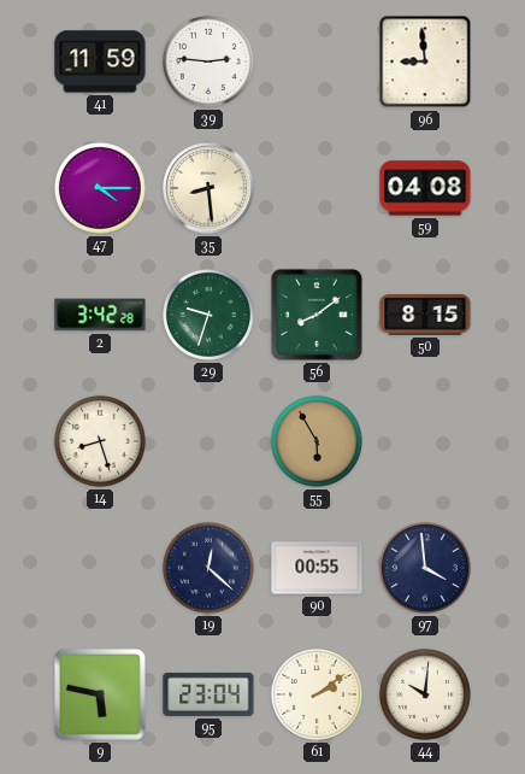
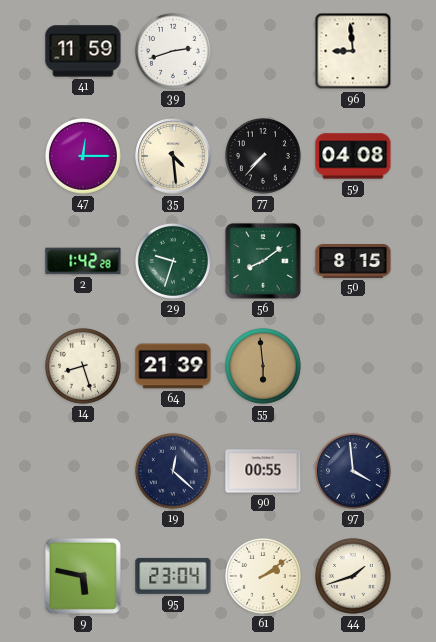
39: 2:46 -> 2:42 (173, 51)
47: 4:15 -> 12:15 (83, 156)
35: 8:29 -> 4:29 (173, 156)
77: none -> 7:37 (263, 156)
2: 3:42 -> 1:42 (83, 261)
64: none -> 21:39 (173, 366)
55: 5:55 -> 5:59 (263, 366)
44: 10:01 -> 1:42 (353, 576)
